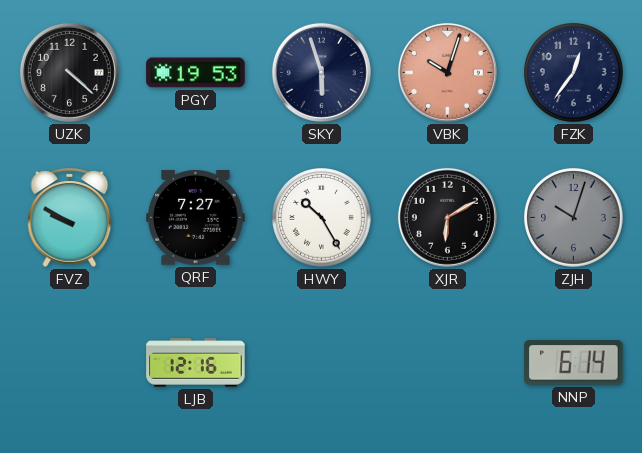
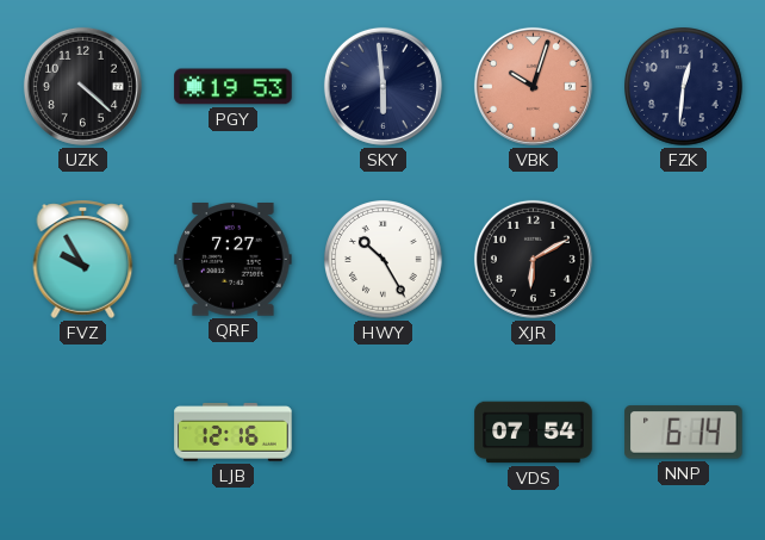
SKY: 5:57 -> 5:59 (382, 86)
FZK: 12:36 -> 12:31 (684, 87)
FVZ: 9:50 -> 9:55 (83, 259)
ZJH: 10:03 -> none (574, 218)
VDS: none -> 07:54 (534, 433)
